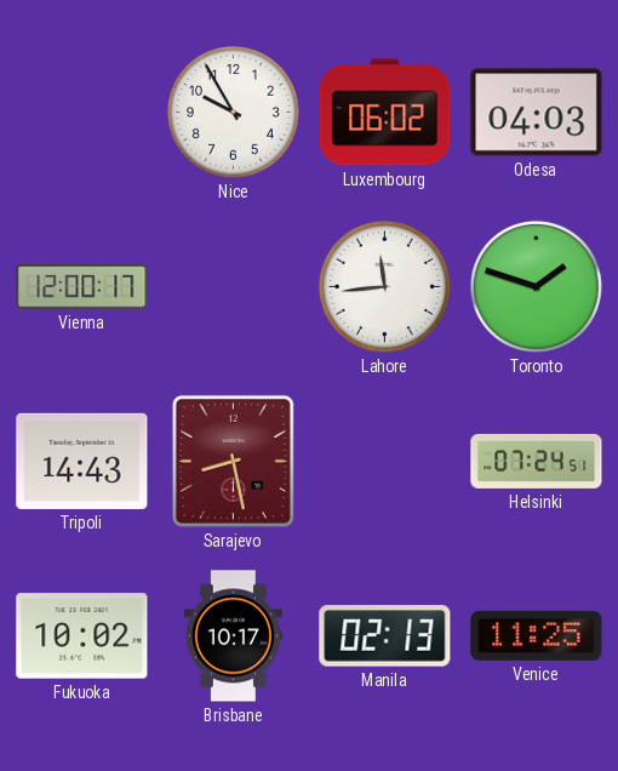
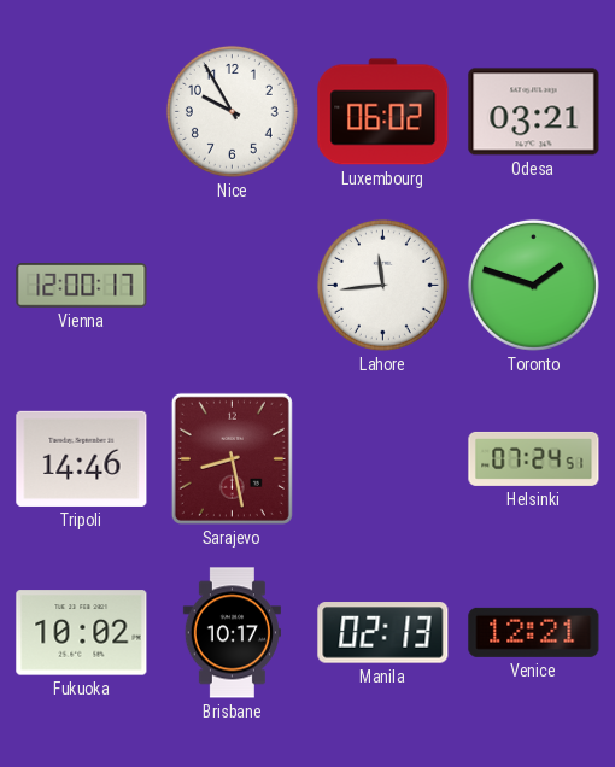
Odesa: 04:03 -> 03:21 (534, 112)
Tripoli: 14:43 -> 14:46 (82, 458)
Venice: 11:25 -> 12:21 (534, 632)
